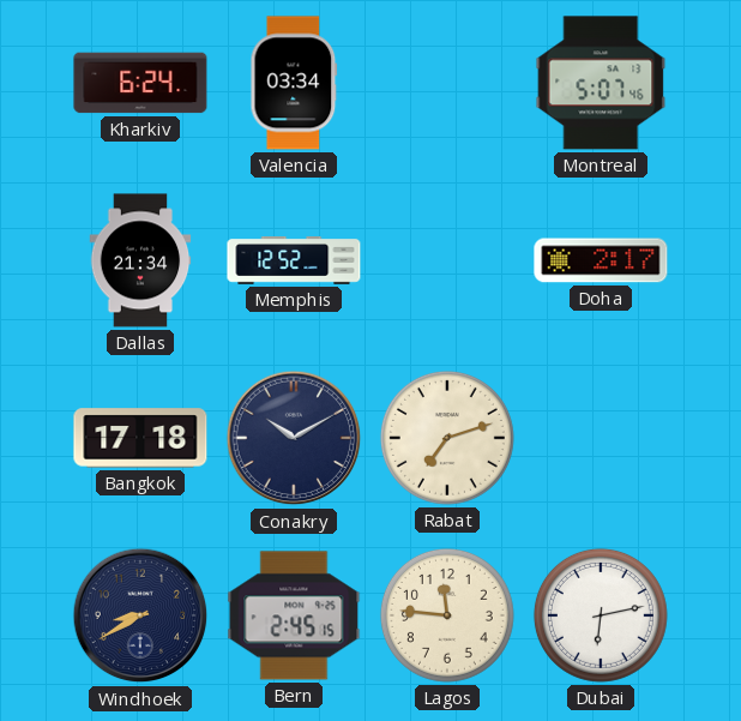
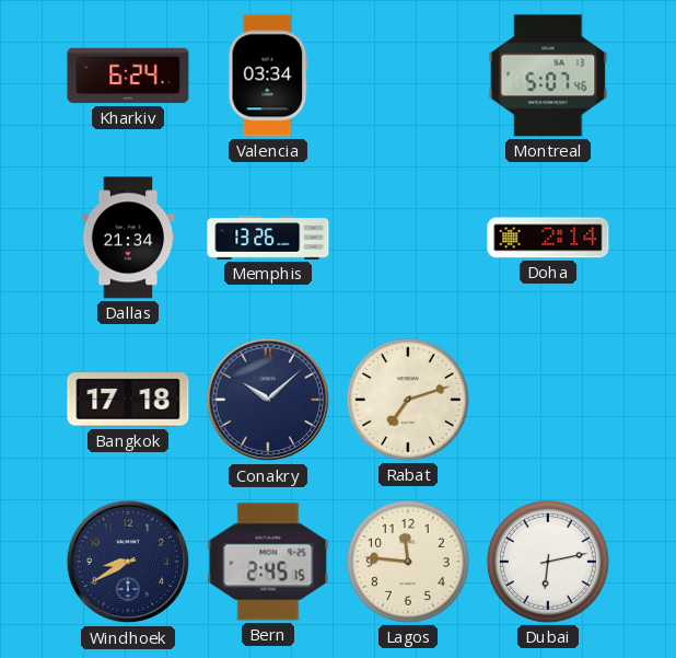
Memphis: 12:52 -> 13:26 (268, 239)
Doha: 2:17 -> 2:14 (548, 238)
Conakry: 10:10 -> 10:08 (268, 400)
